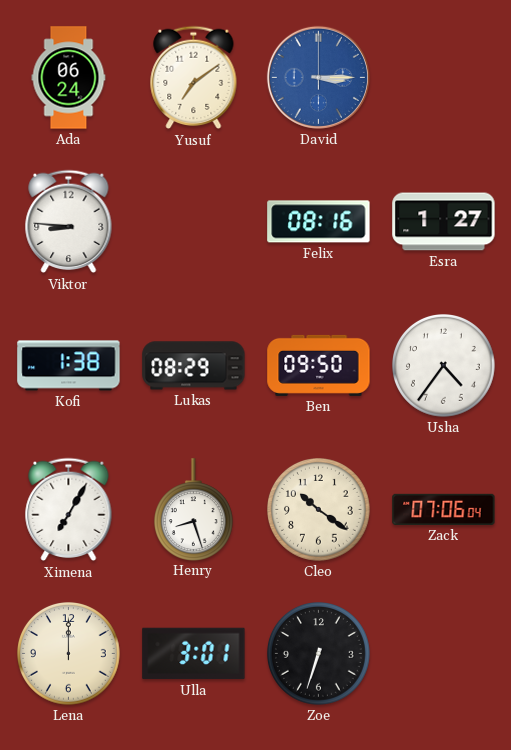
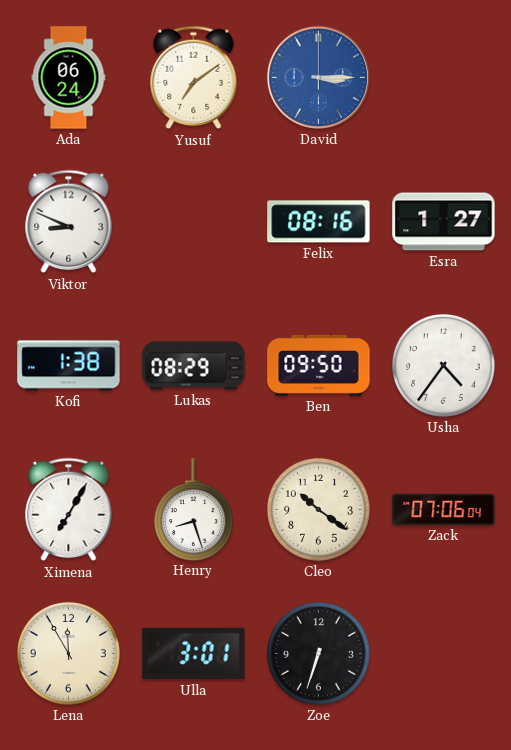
Viktor: 8:46 -> 8:49 (69, 222)
Lena: 12:00 -> 11:55 (69, 654)
